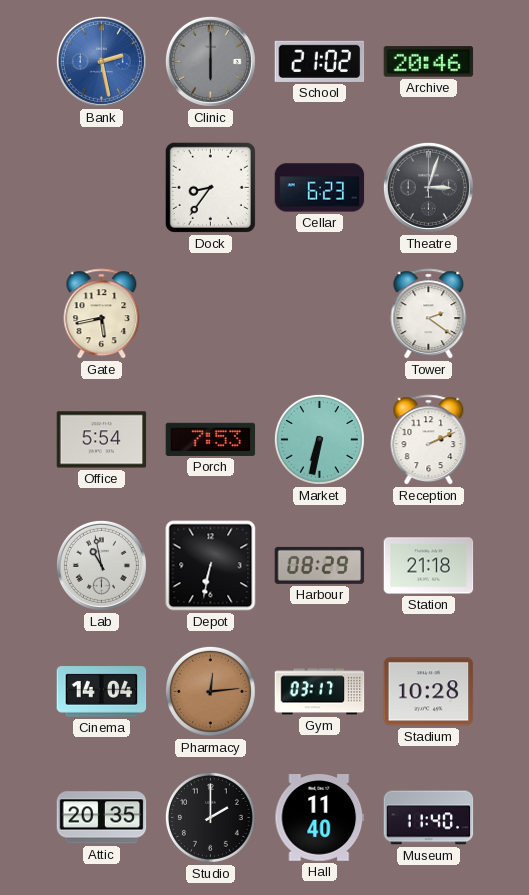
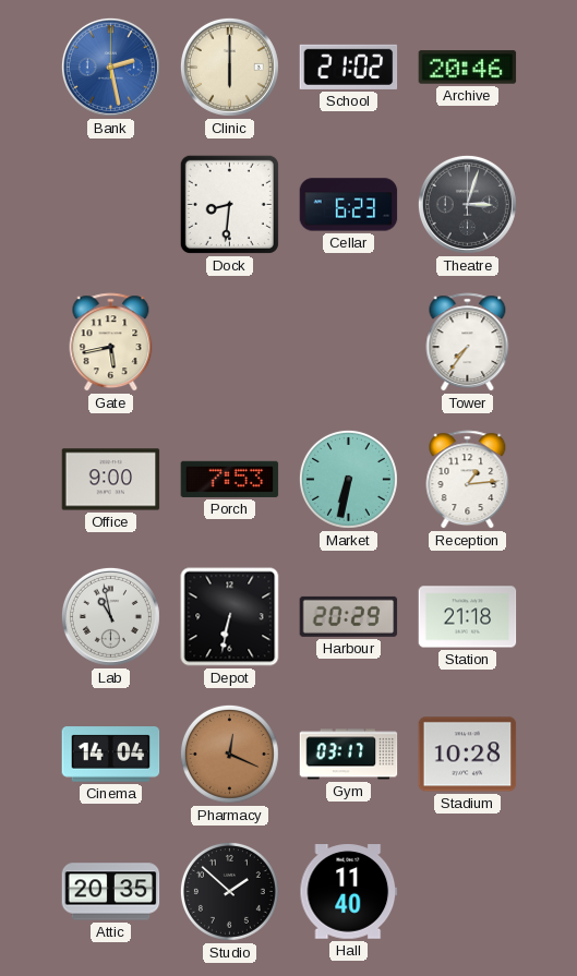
Clinic dial: grey -> cream (229, 67)
Dock: 8:36 -> 8:31 (229, 204)
Tower: 2:21 -> 7:36 (468, 342)
Office: 5:54 -> 9:00 (111, 480)
Reception: 2:11 -> 1:14 (468, 480)
Harbour: 08:29 -> 20:29 (349, 616)
Pharmacy: 12:14 -> 12:19 (229, 754)
Studio: 2:00 -> 1:52 (229, 891)
Museum: 11:40 -> none (429, 818)
